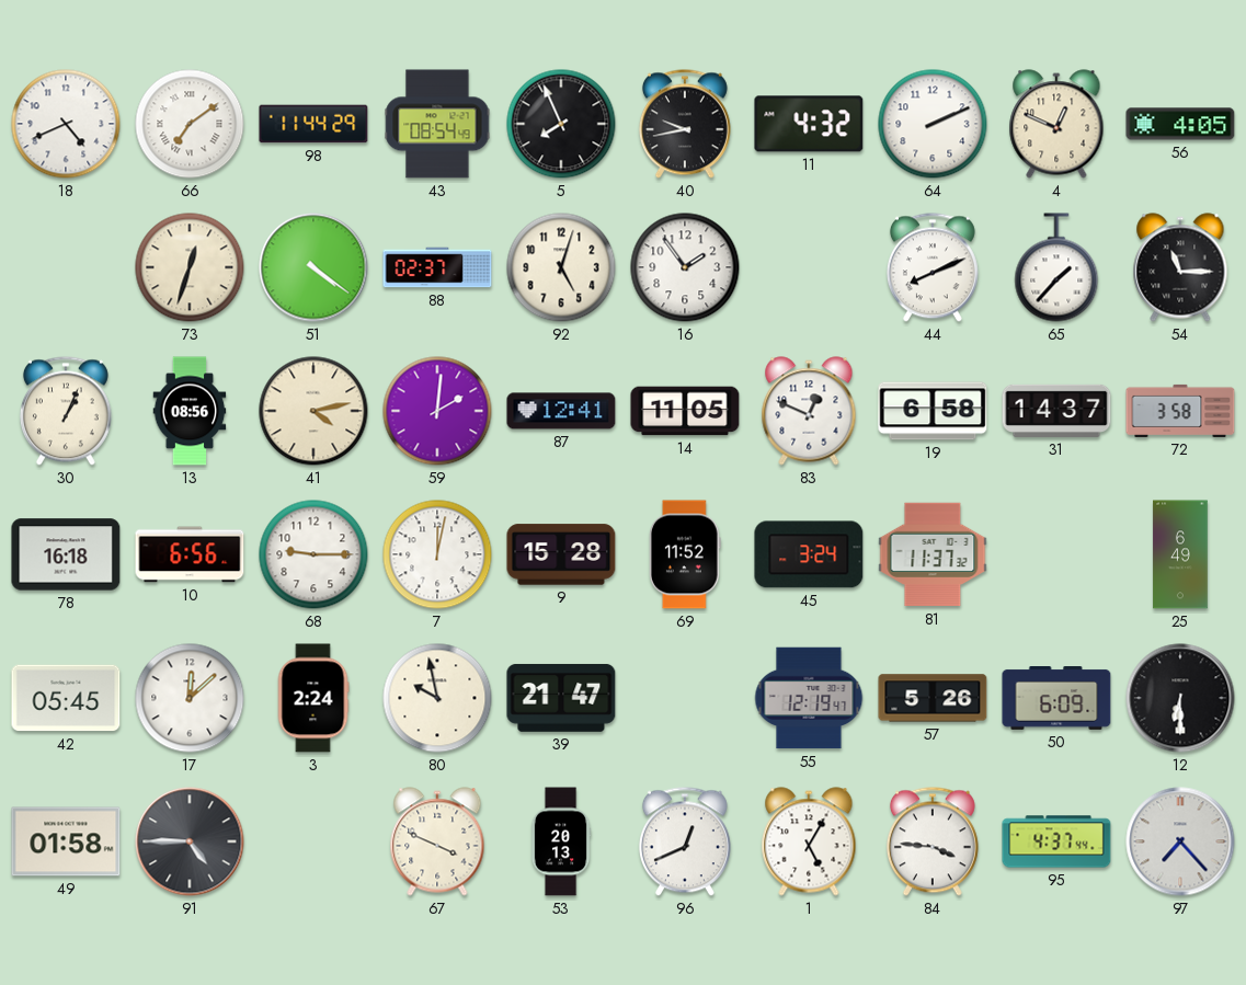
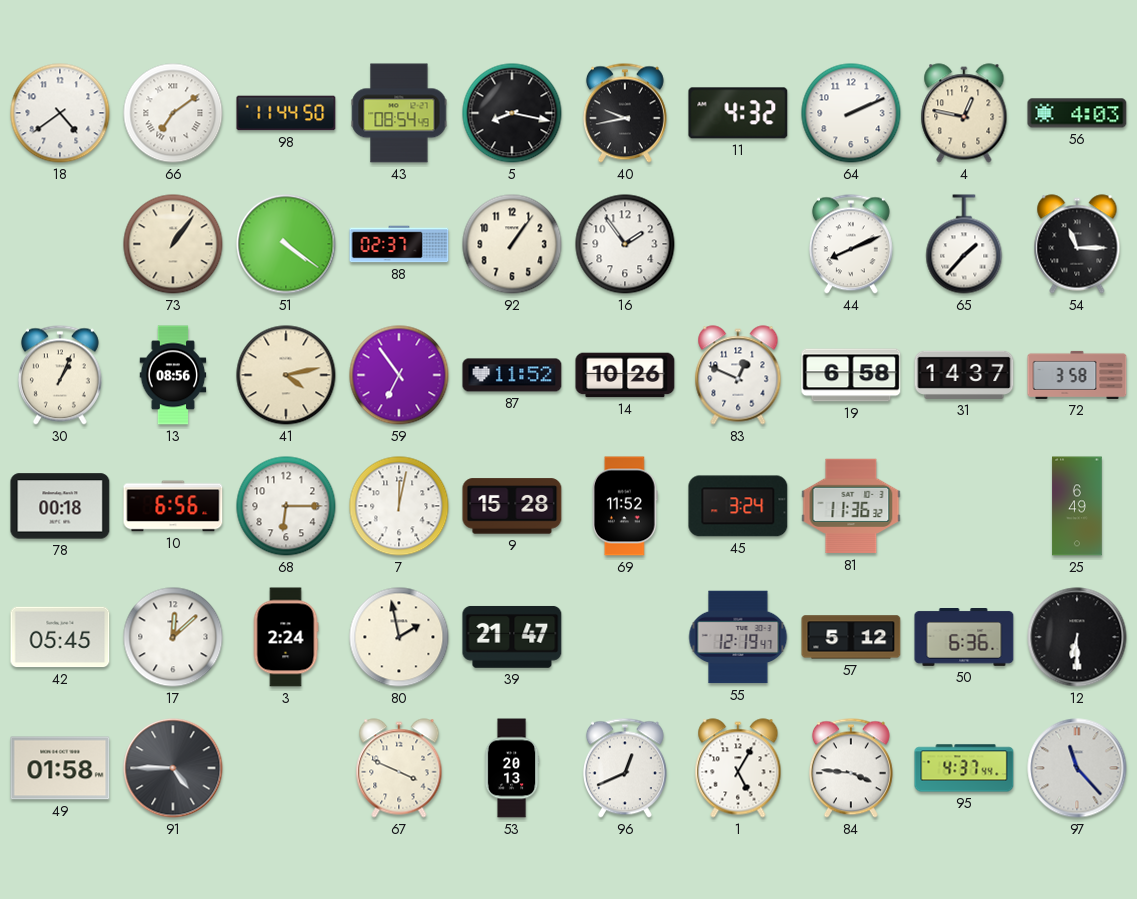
18: 4:41 -> 4:39 (60, 113)
98: 11:44:29 -> 11:44:50 (286, 113)
5: 7:56 -> 8:17 (512, 113)
4: 12:49 -> 12:47 (964, 113)
56: 4:05 -> 4:03 (1077, 113)
73: 12:33 -> 1:06 (173, 244)
92: 5:03 -> 1:06 (512, 244)
59: 2:01 -> 6:54 (399, 375)
87: 12:41 -> 11:52 (512, 375)
14: 11:05 -> 10:26 (625, 375)
78: 16:18 -> 00:18 (60, 506)
68: 9:15 -> 6:15 (286, 506)
81: 11:37 -> 11:36 (851, 506)
80: 9:58 -> 1:58 (399, 637)
57: 5:26 -> 5:12 (851, 637)
50: 6:09 -> 6:36 (964, 638)
97: 7:23 -> 11:23 (1077, 768)
